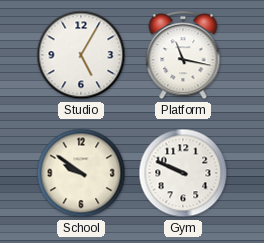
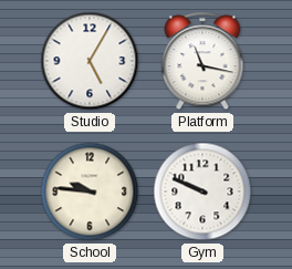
School: 9:51 -> 9:46 (90, 192)
